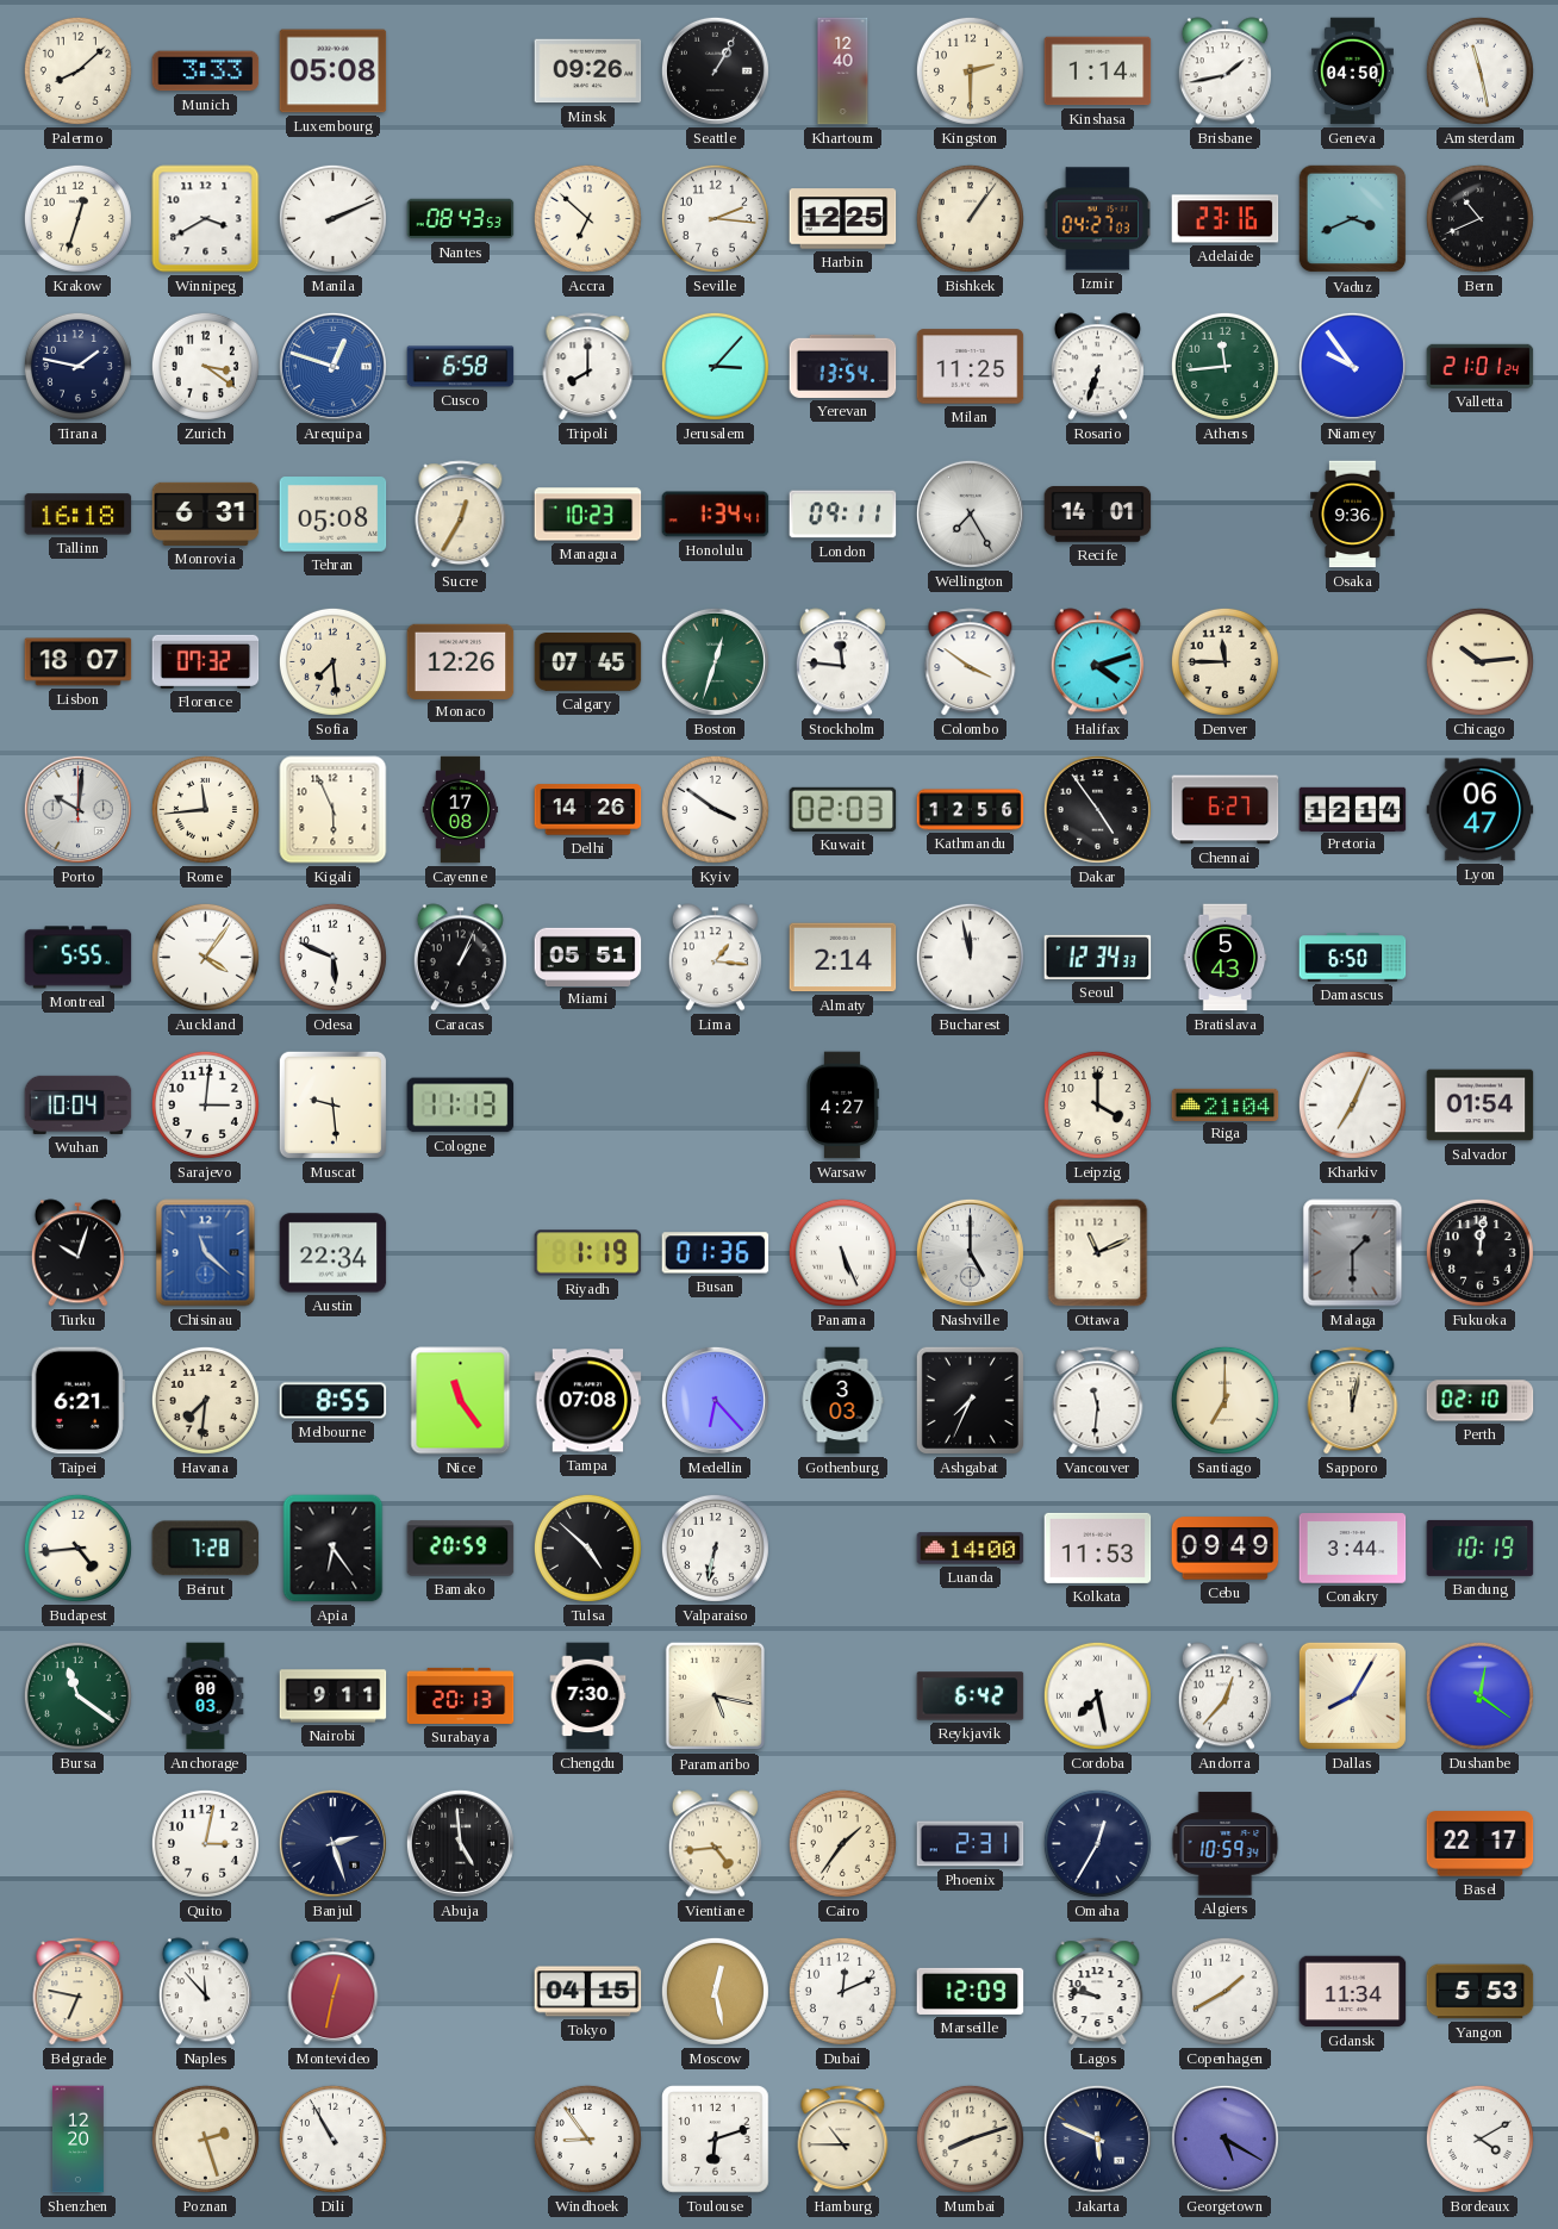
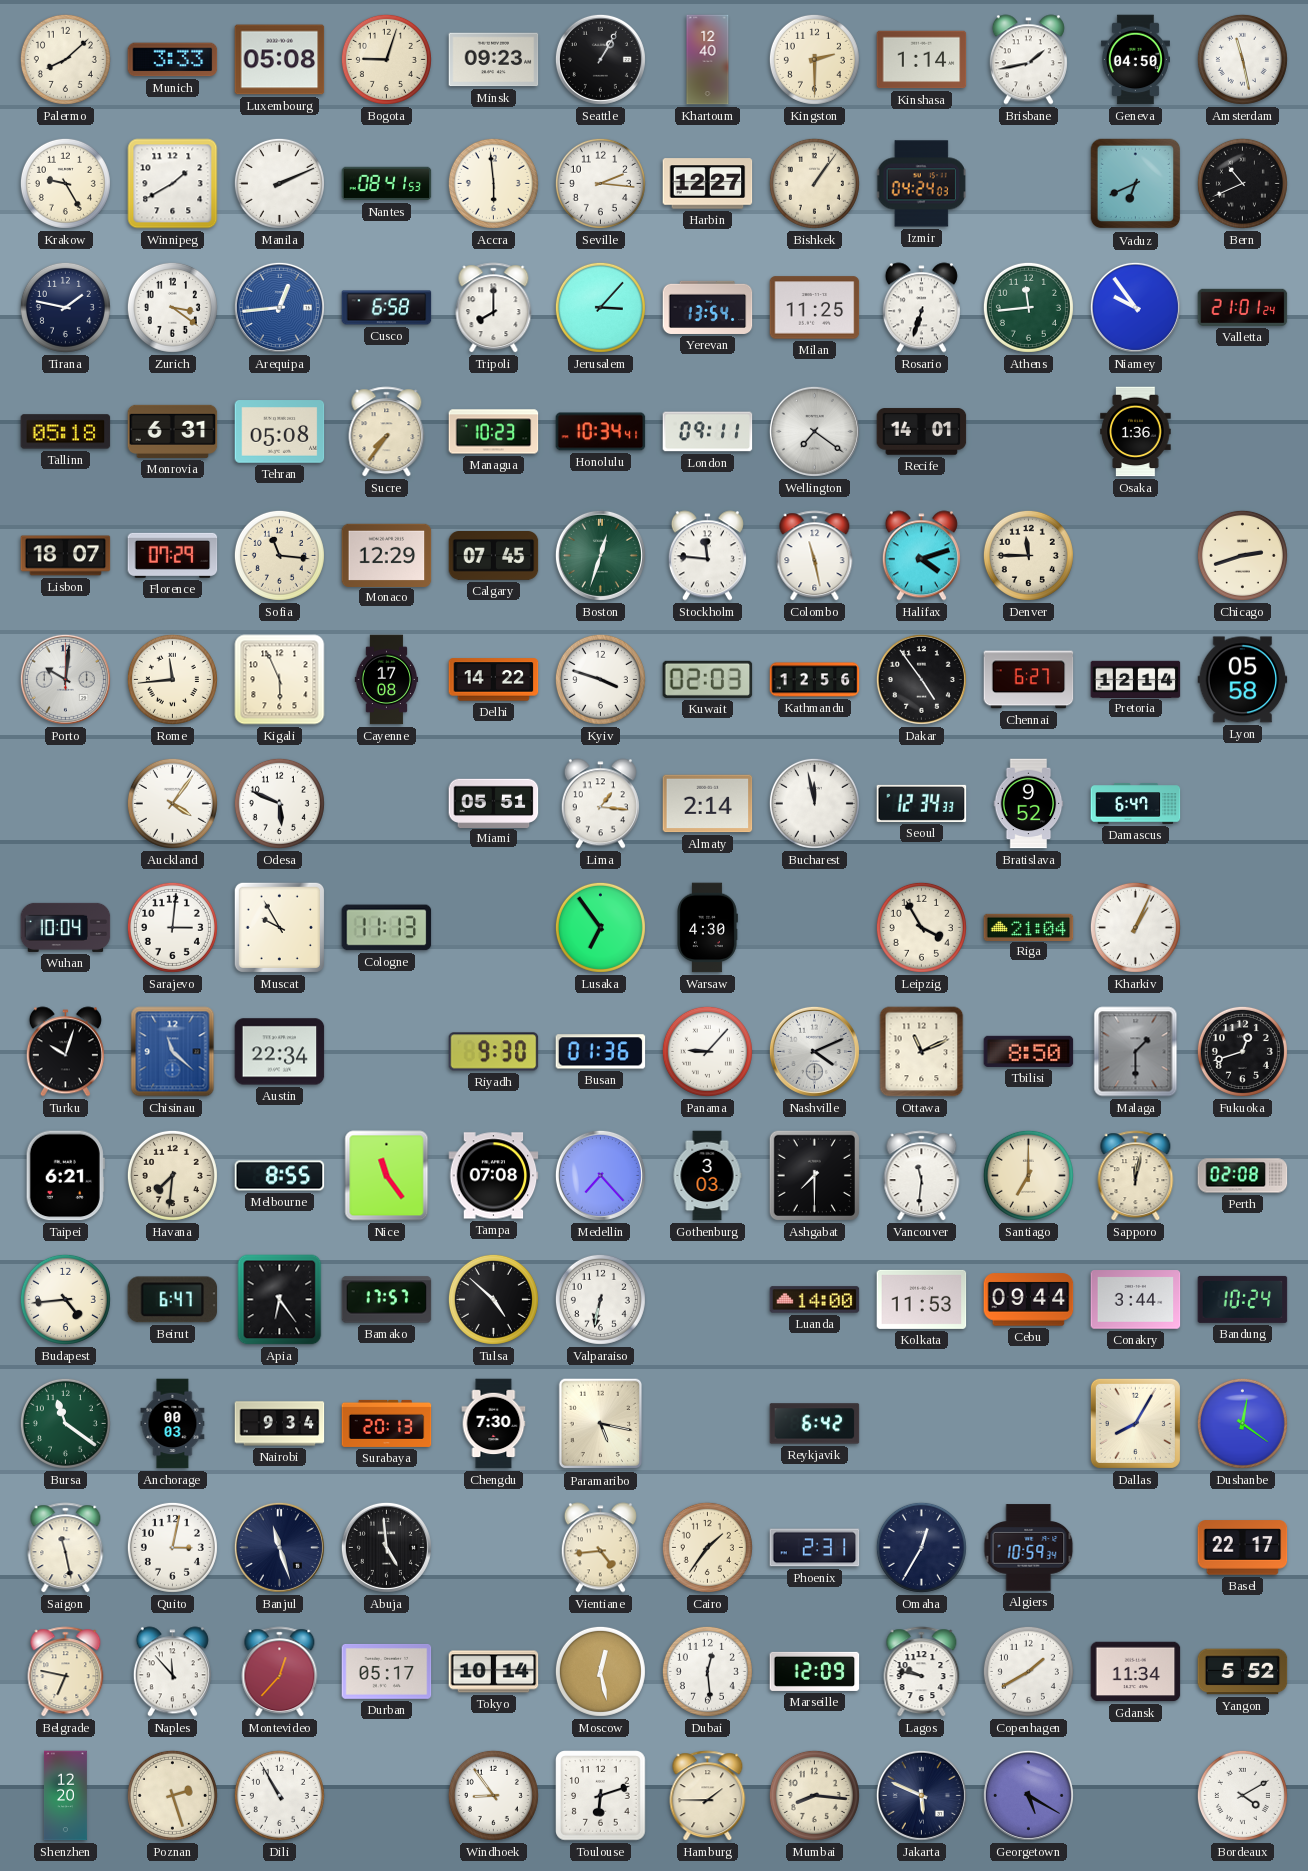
Bogota: none -> 9:03 (386, 59)
Minsk: 09:26 -> 09:23 (494, 60)
Krakow: 12:33 -> 9:25 (65, 183)
Winnipeg: 3:40 -> 1:40 (173, 184)
Nantes: 08:43 -> 08:41 (387, 184)
Accra: 6:52 -> 5:59 (493, 183)
Harbin: 12:25 -> 12:27 (708, 184)
Izmir: 04:27 -> 04:24 (922, 184)
Adelaide: 23:16 -> none (1226, 219)
Vaduz: 3:41 -> 6:41 (1136, 184)
Arequipa: 12:48 -> 12:44 (279, 307)
Tallinn: 16:18 -> 05:18 (66, 432)
Sucre: 12:35 -> 7:36 (387, 432)
Honolulu: 1:34 -> 10:34 (601, 432)
Wellington: 7:25 -> 7:21 (814, 431)
Osaka: 9:36 -> 1:36 (1136, 432)
Florence: 07:32 -> 07:29 (173, 555)
Sofia: 7:29 -> 11:16 (279, 555)
Monaco: 12:26 -> 12:29 (387, 555)
Colombo: 3:51 -> 11:28 (815, 556)
Chicago: 10:14 -> 2:42 (1242, 555)
Delhi: 14:26 -> 14:22 (494, 680)
Kyiv: 3:51 -> 3:48 (600, 679)
Lyon: 06:47 -> 05:58 (1243, 680)
Montreal: 5:55 -> none (79, 958)
Caracas: 1:04 -> none (460, 958)
Bratislava: 5:43 -> 9:52 (1029, 804)
Damascus: 6:50 -> 6:47 (1136, 804)
Muscat: 9:29 -> 9:55 (279, 927)
Lusaka: none -> 6:54 (600, 927)
Warsaw: 4:27 -> 4:30 (707, 928)
Leipzig: 4:00 -> 3:55 (921, 927)
Kharkiv: 7:04 -> 1:04 (1135, 927)
Salvador: 01:54 -> none (1481, 1106)
Riyadh: 1:19 -> 9:30 (494, 1052)
Panama: 5:26 -> 9:07 (707, 1051)
Nashville: 5:00 -> 4:11 (814, 1051)
Tbilisi: none -> 8:50 (1029, 1051)
Fukuoka: 12:01 -> 12:42 (1242, 1051)
Medellin: 6:23 -> 7:23 (600, 1175)
Ashgabat: 7:34 -> 7:30 (814, 1175)
Perth: 02:10 -> 02:08 (1243, 1176)
Beirut: 7:28 -> 6:47 (173, 1300)
Bamako: 20:59 -> 17:57 (387, 1300)
Cebu: 09:49 -> 09:44 (1029, 1300)
Bandung: 10:19 -> 10:24 (1243, 1299)
Nairobi: 9:11 -> 9:34 (280, 1424)
Cordoba: 7:28 -> none (1097, 1695)
Andorra: 12:37 -> none (1224, 1696)
Saigon: none -> 11:28 (66, 1548)
Banjul: 2:27 -> 11:27 (279, 1547)
Montevideo: 12:32 -> 12:37 (280, 1672)
Durban: none -> 05:17 (387, 1671)
Tokyo: 04:15 -> 10:14 (494, 1672)
Dubai: 12:11 -> 12:29 (707, 1671)
Yangon: 5:53 -> 5:52 (1243, 1672)
Hamburg: 10:45 -> 1:45 (708, 1796)
Mumbai: 8:12 -> 8:16 (814, 1795)
